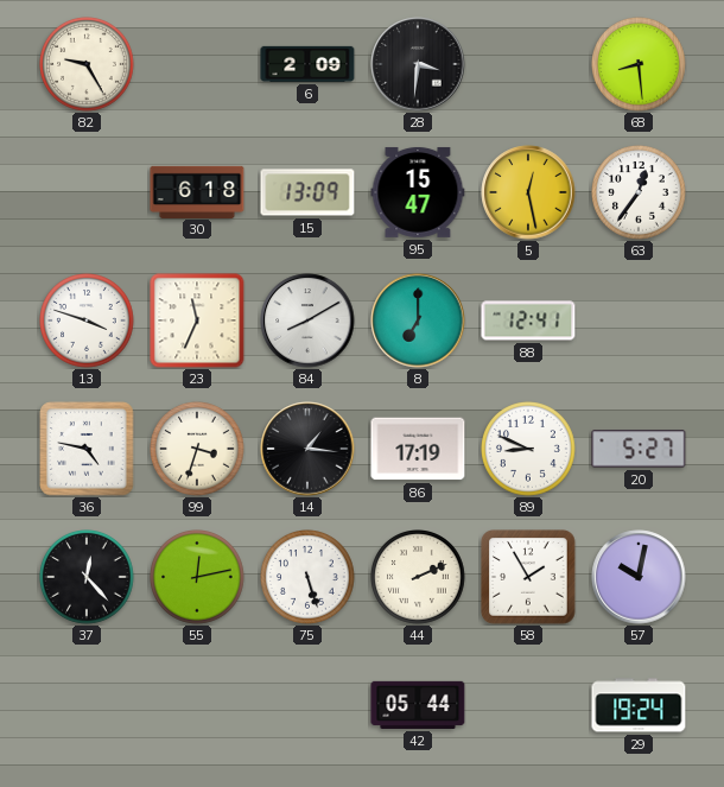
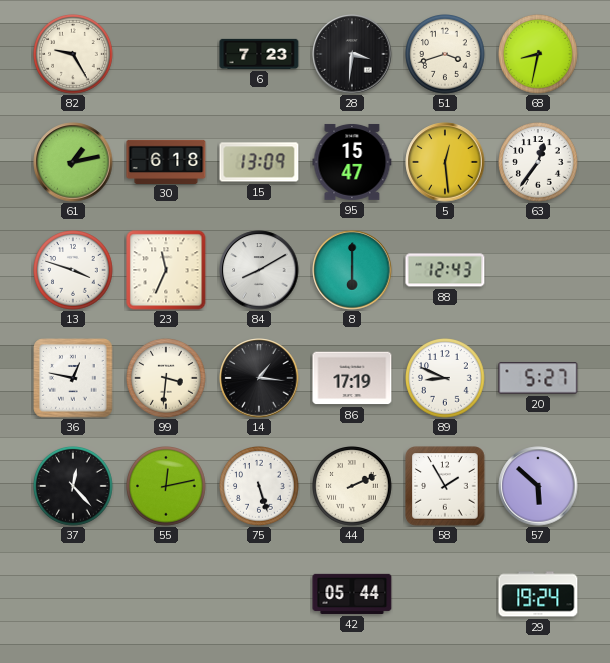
6: 2:09 -> 7:23 (259, 54)
51: none -> 3:42 (446, 55)
68: 8:29 -> 8:32 (539, 55)
61: none -> 1:13 (73, 162)
5: 12:28 -> 12:29 (445, 162)
8: 7:00 -> 6:00 (352, 270)
88: 12:41 -> 12:43 (445, 270)
36: 4:47 -> 12:47 (73, 378)
99: 3:33 -> 3:31 (167, 379)
57: 10:02 -> 5:52 (538, 486)
